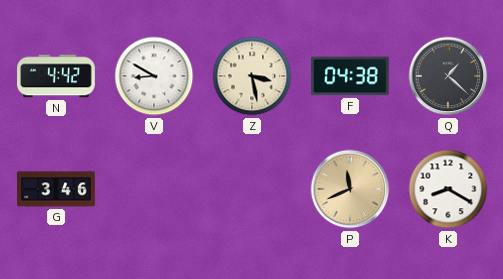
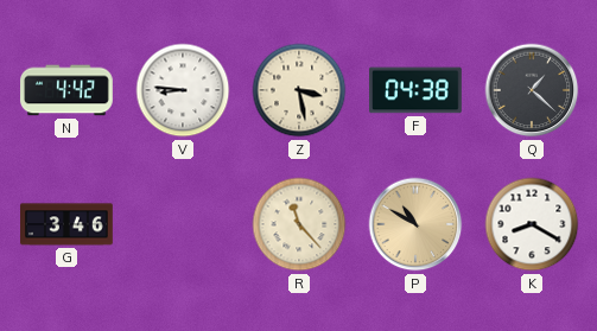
V: 8:50 -> 8:46 (183, 90)
R: none -> 11:23 (299, 224)
P: 11:41 -> 10:50 (415, 224)
